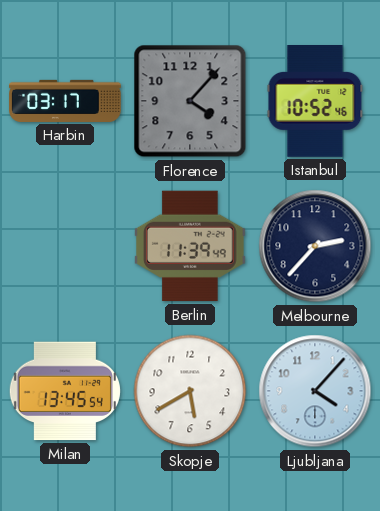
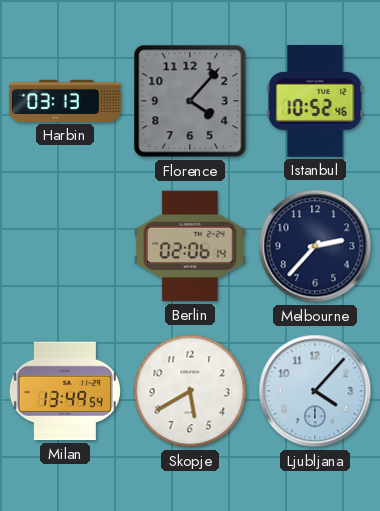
Harbin: 03:17 -> 03:13 (65, 101)
Berlin: 11:39 -> 02:06 (191, 246)
Milan: 13:45 -> 13:49 (65, 391)
